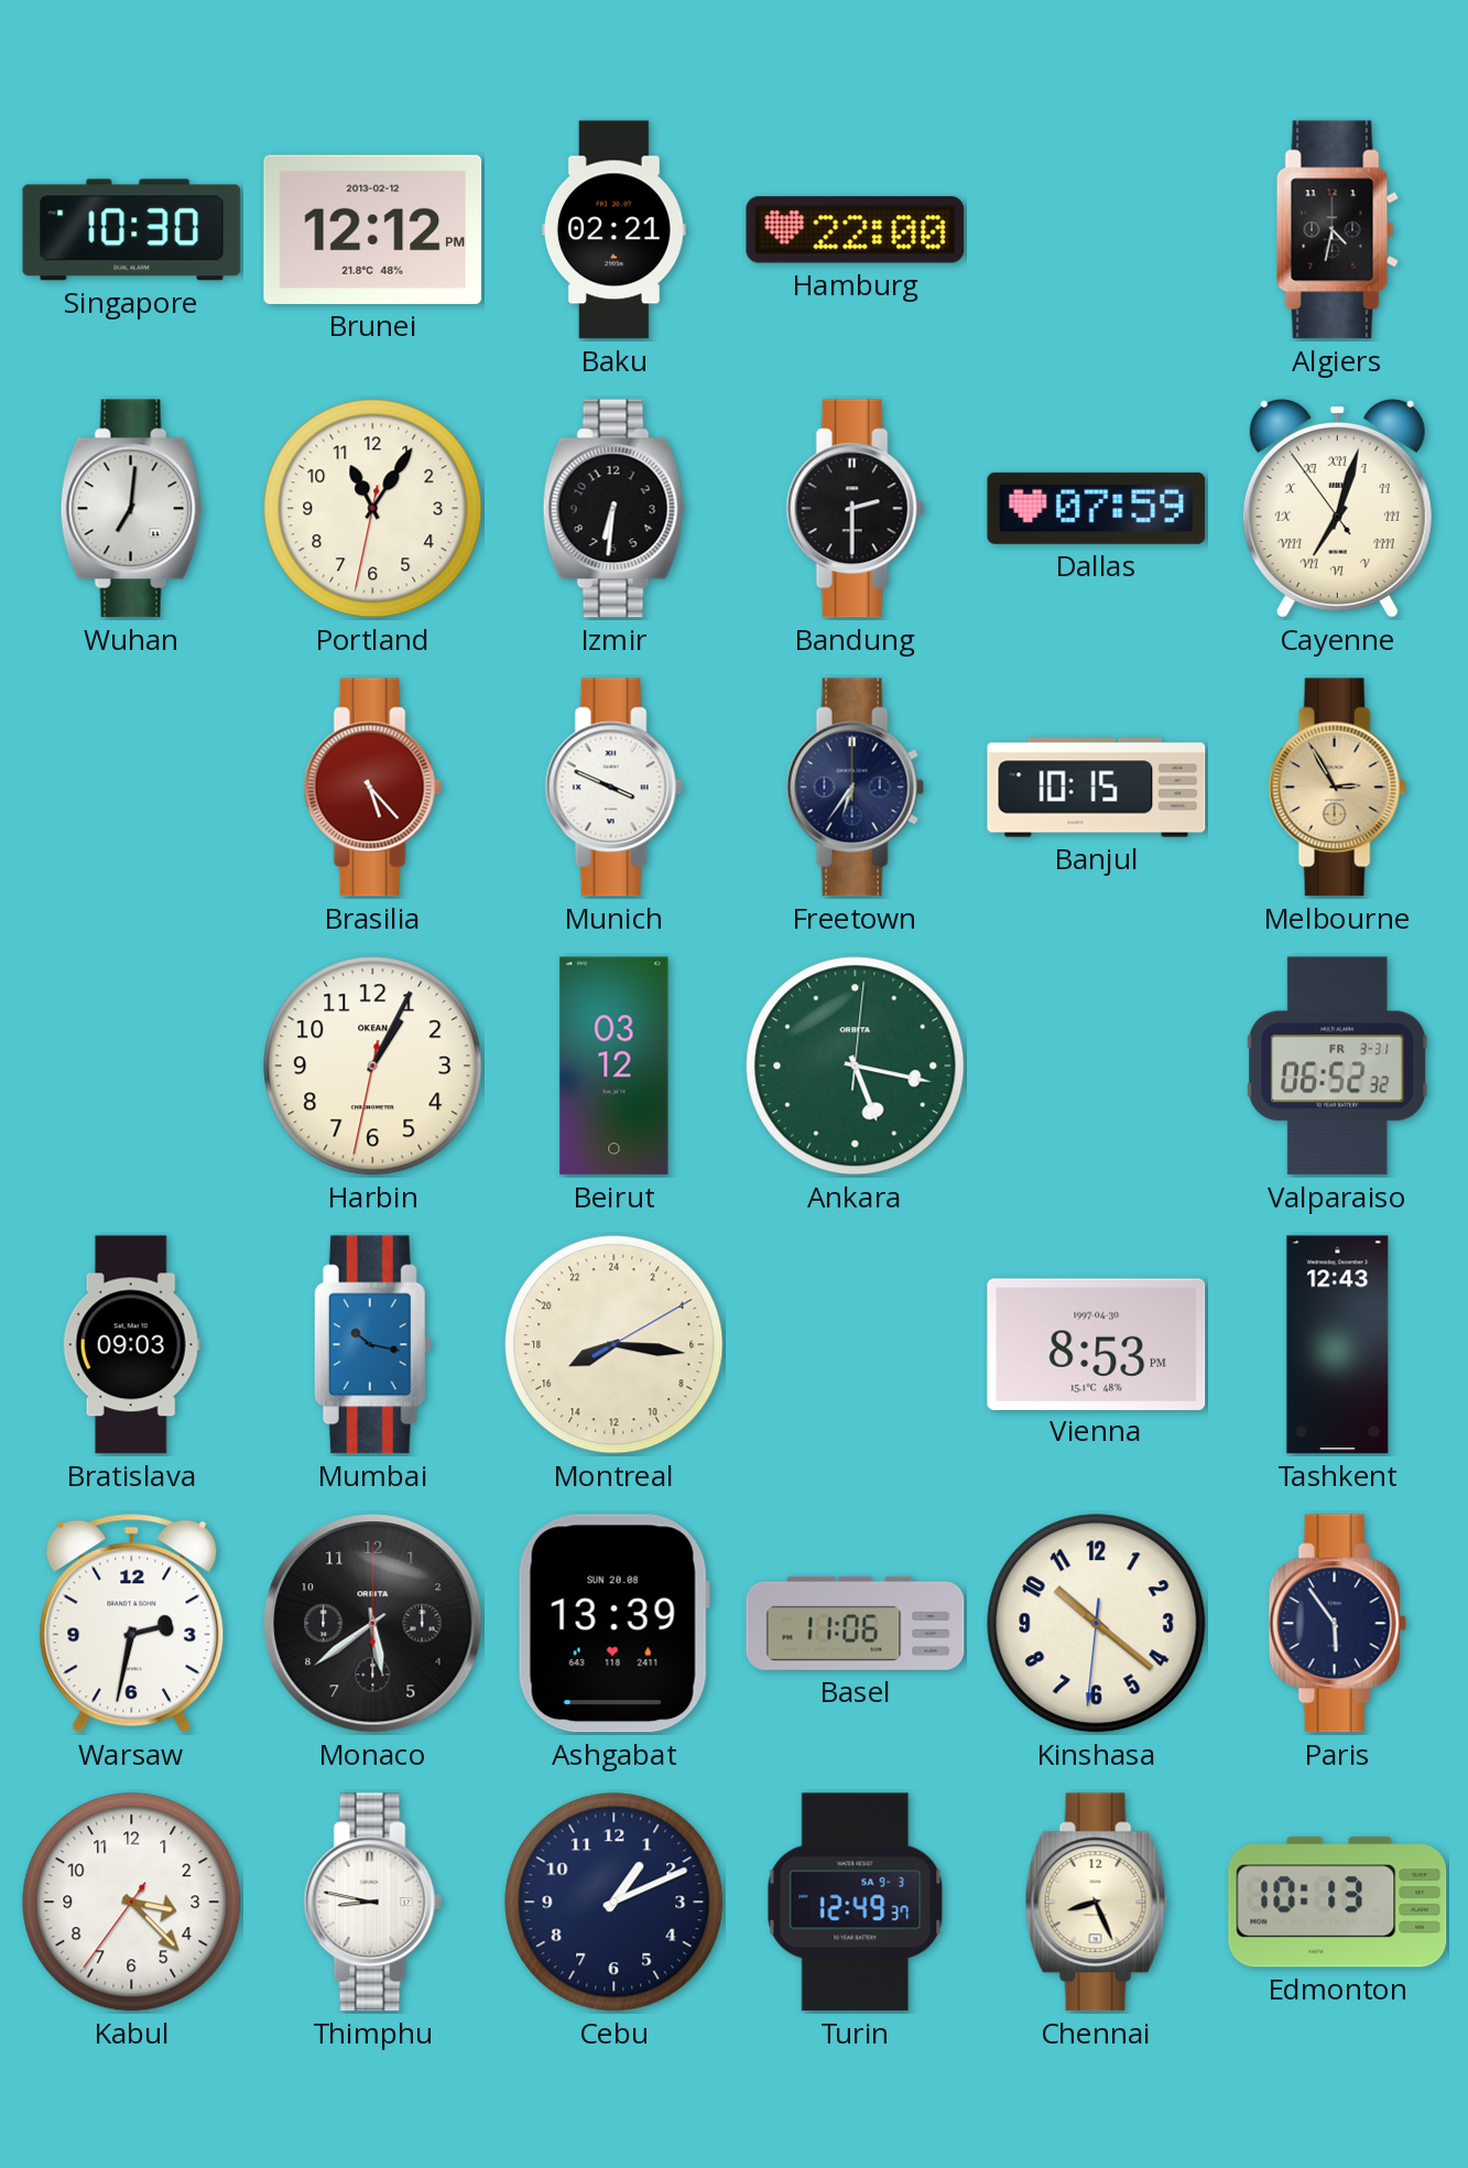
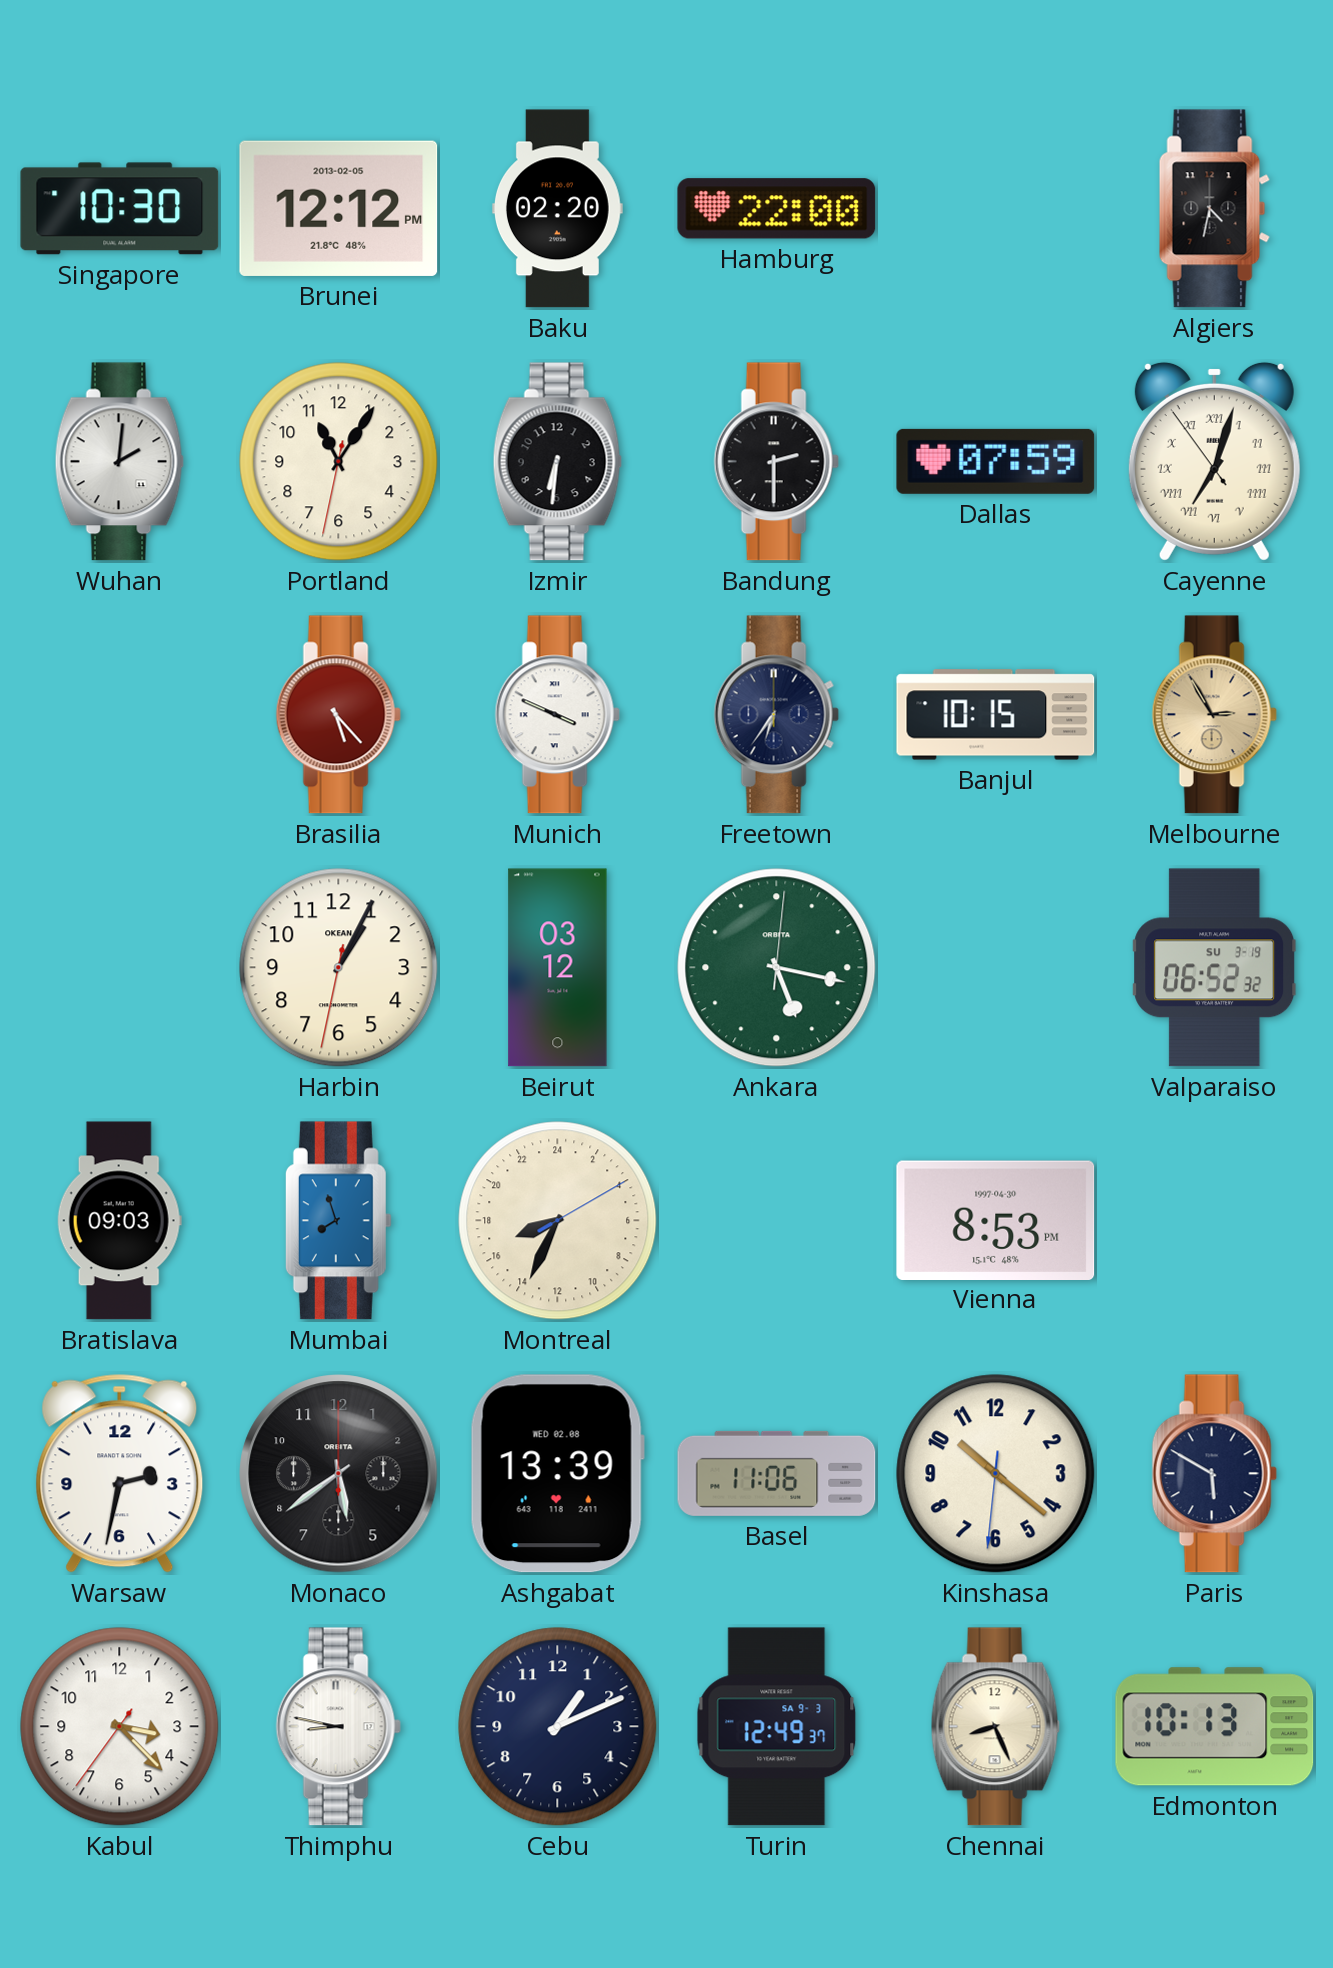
Brunei date: 2013-02-12 -> 2013-02-05 (339, 208)
Baku: 02:21 -> 02:20 (557, 209)
Wuhan: 7:01 -> 2:01 (119, 462)
Valparaiso date: FR 3-31 -> SU 3-19 (1215, 968)
Mumbai: 10:17 -> 7:57 (338, 1221)
Montreal: 16:16 -> 16:34 (558, 1221)
Tashkent: 12:43 -> none (1338, 1345)
Ashgabat date: SUN 20.08 -> WED 02.08 (557, 1474)
Paris: 5:54 -> 5:50 (1214, 1474)
